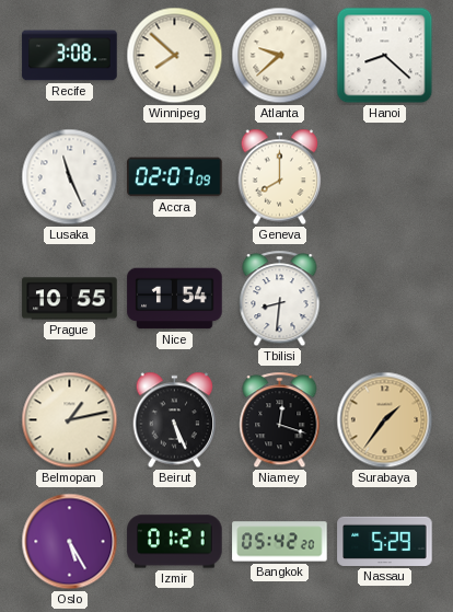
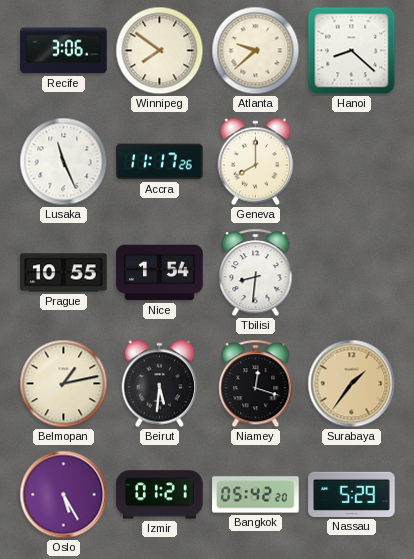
Recife: 3:08 -> 3:06 (64, 51)
Winnipeg: 7:52 -> 7:51 (160, 51)
Accra: 02:07 -> 11:17 (160, 162)
Beirut: 5:26 -> 5:31 (160, 384)
